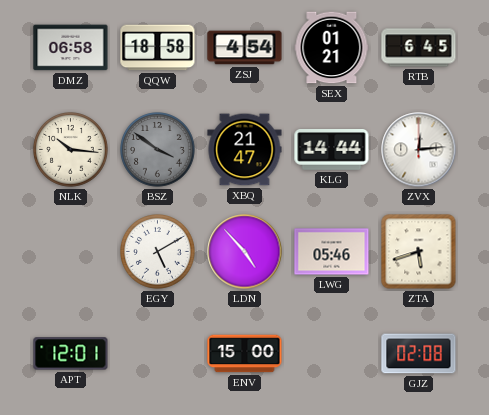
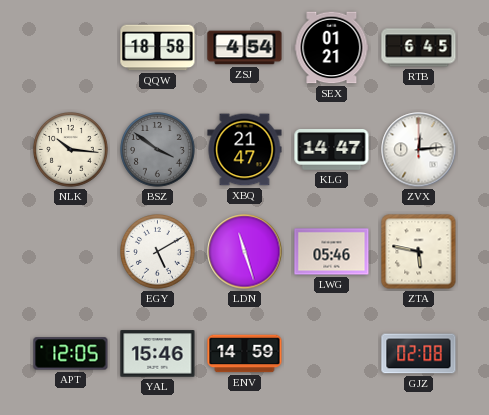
DMZ: 06:58 -> none (71, 48)
KLG: 14:44 -> 14:47 (332, 150)
LDN: 4:53 -> 11:27 (245, 252)
ZTA: 5:42 -> 5:47 (419, 252)
APT: 12:01 -> 12:05 (71, 354)
YAL: none -> 15:46 (158, 354)
ENV: 15:00 -> 14:59 (245, 354)
